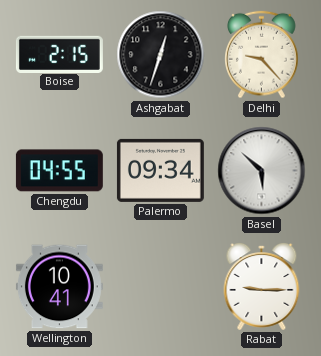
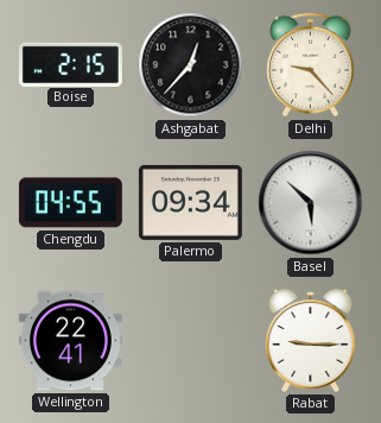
Ashgabat: 12:33 -> 12:37 (191, 65)
Wellington: 10:41 -> 22:41 (70, 341)
